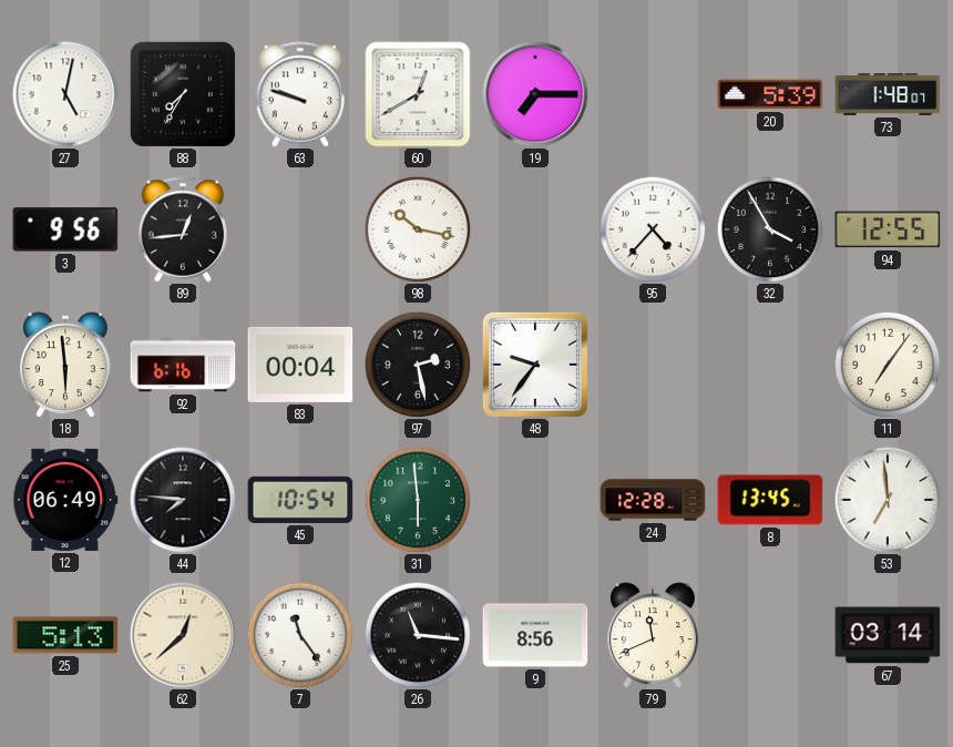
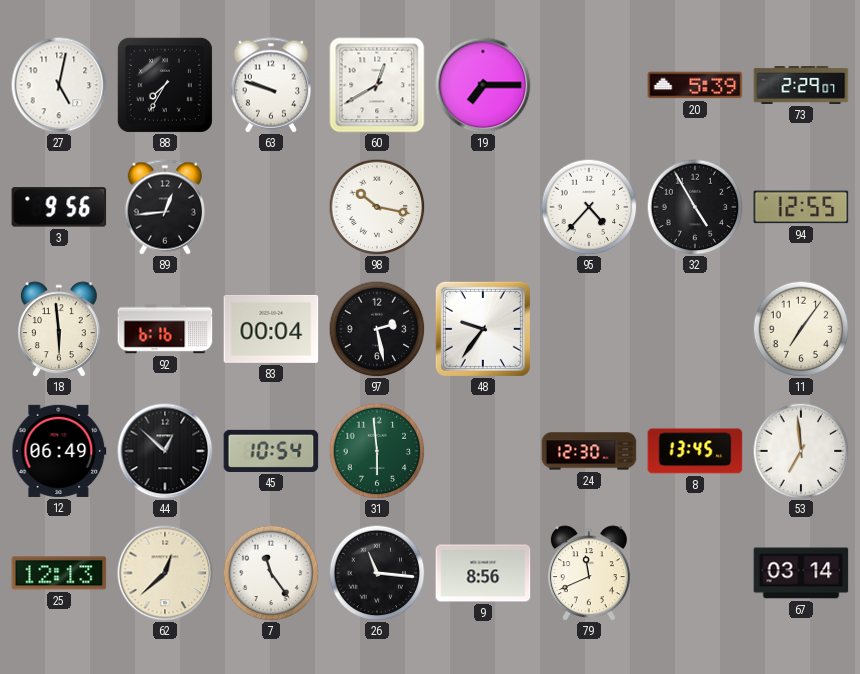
73: 1:48 -> 2:29 (801, 86)
32: 3:55 -> 4:55 (695, 207)
44: 7:46 -> 12:52 (165, 451)
24: 12:28 -> 12:30 (589, 451)
25: 5:13 -> 12:13 (59, 573)
